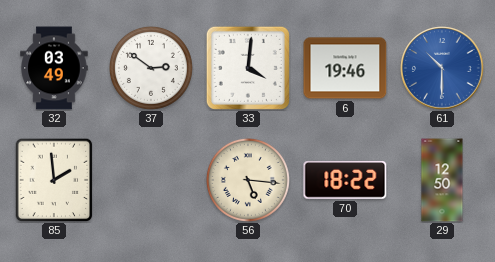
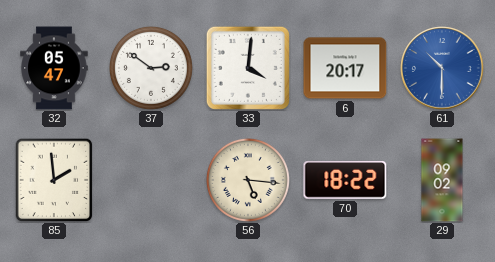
32: 03:49 -> 05:47 (54, 68)
6: 19:46 -> 20:17 (345, 68)
29: 12:50 -> 09:02 (442, 180)
